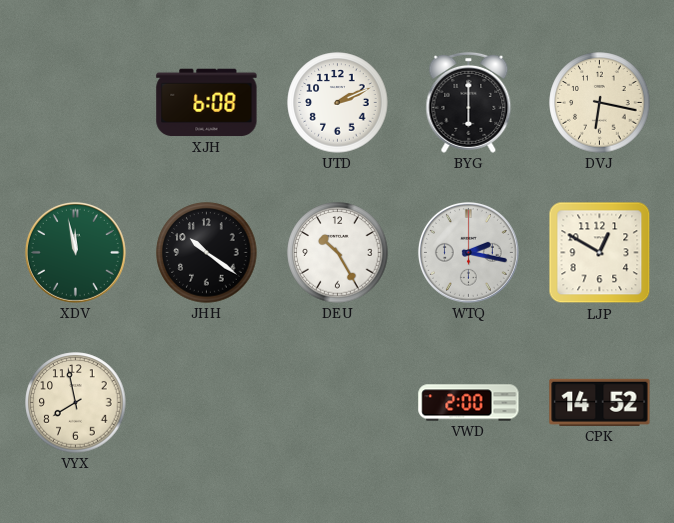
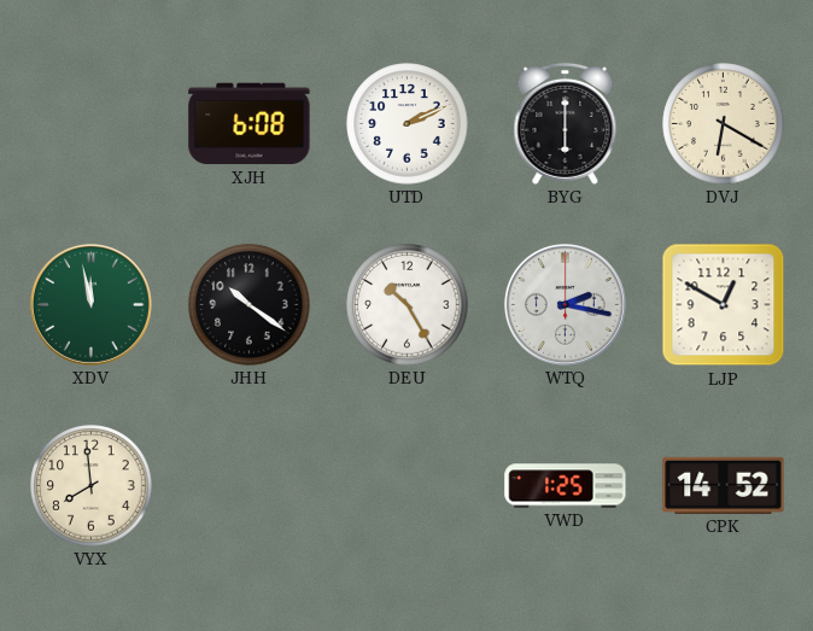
DVJ: 6:17 -> 6:20 (724, 124)
VYX: 7:58 -> 7:59 (92, 486)
VWD: 2:00 -> 1:25 (566, 486)
